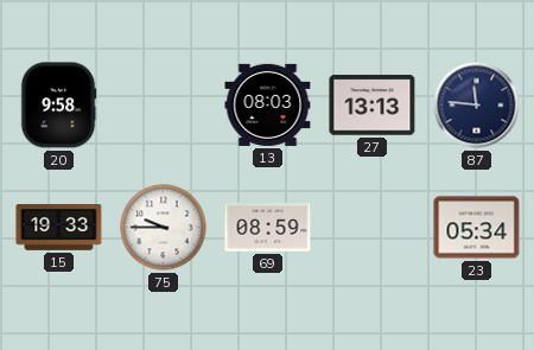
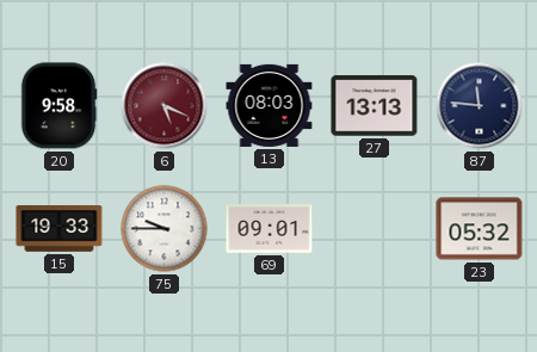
6: none -> 5:19 (165, 106)
69: 08:59 -> 09:01 (270, 229)
23: 05:34 -> 05:32 (480, 229)
